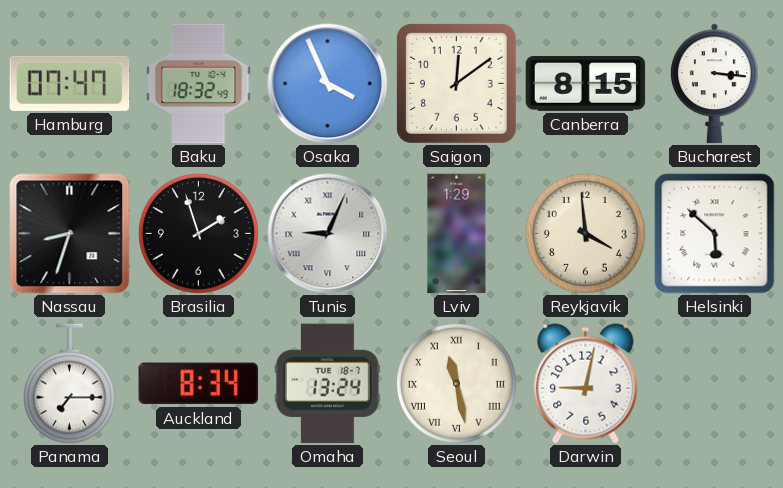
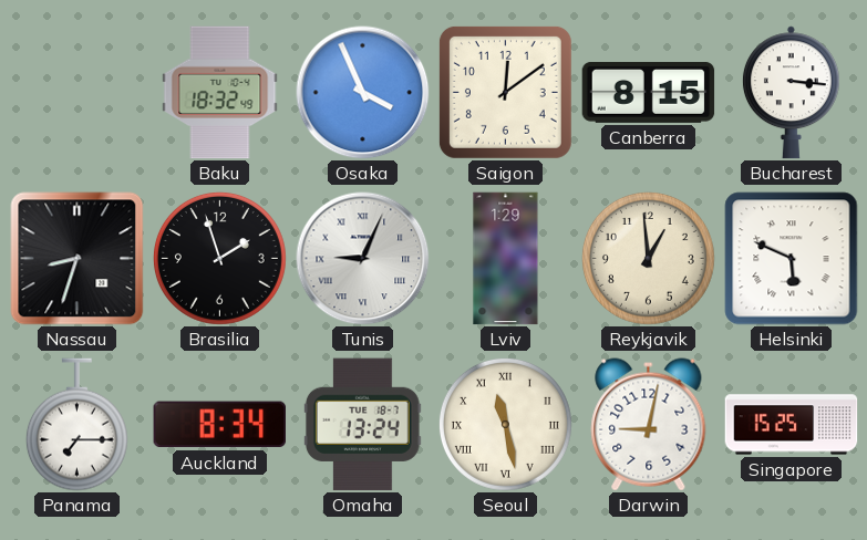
Hamburg: 07:47 -> none (70, 83)
Reykjavik: 3:59 -> 12:59 (648, 258)
Helsinki: 5:52 -> 5:49 (792, 259)
Singapore: none -> 15:25 (792, 425)
